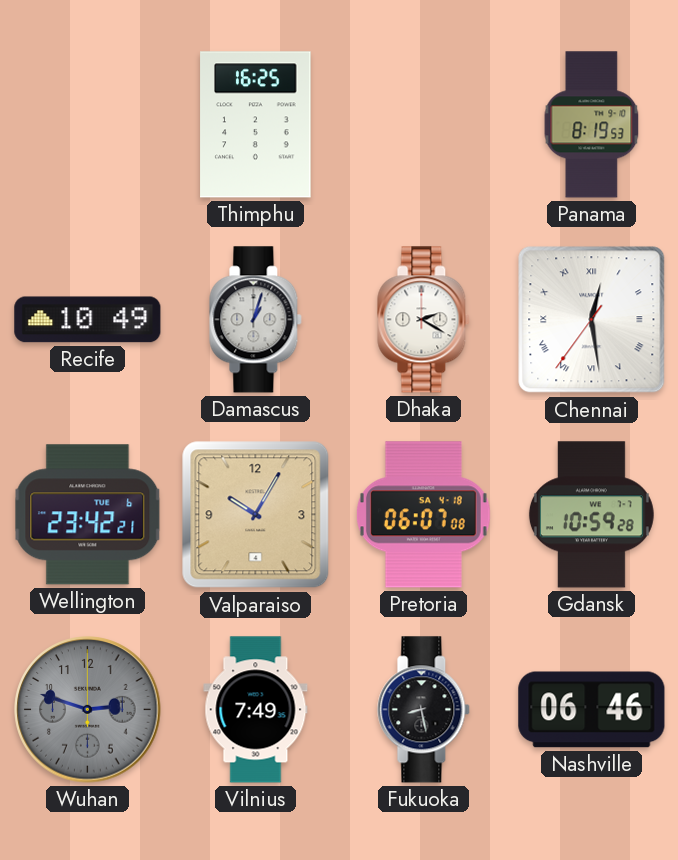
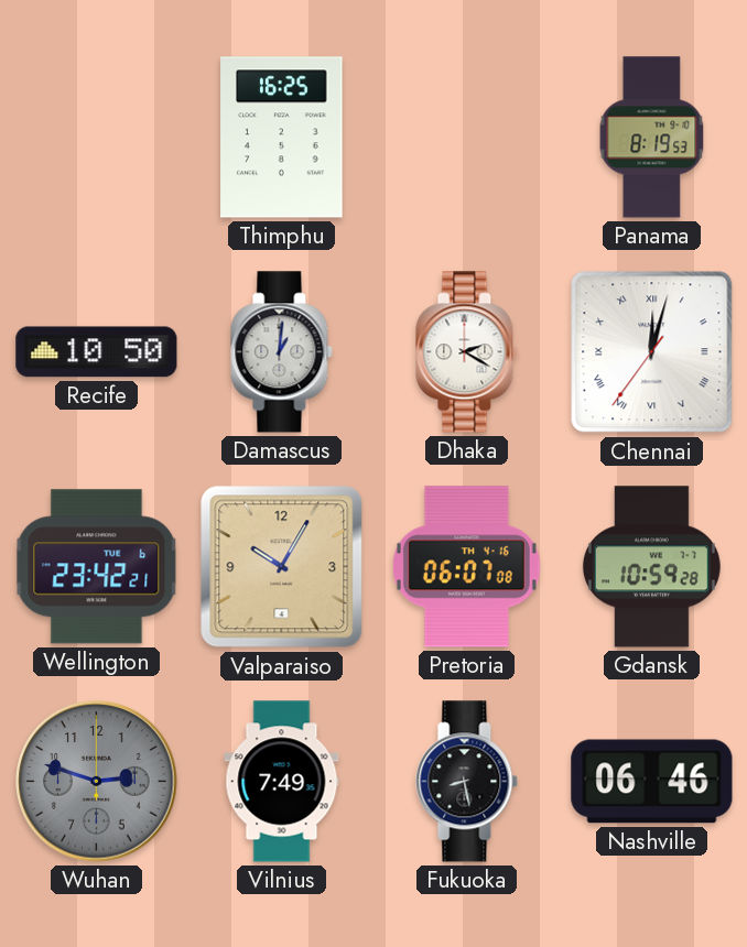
Recife: 10:49 -> 10:50 (97, 352)
Damascus: 1:03 -> 1:01 (282, 352)
Chennai: 12:28 -> 12:02 (652, 352)
Pretoria date: SA 4-18 -> TH 4-16 (466, 567)
